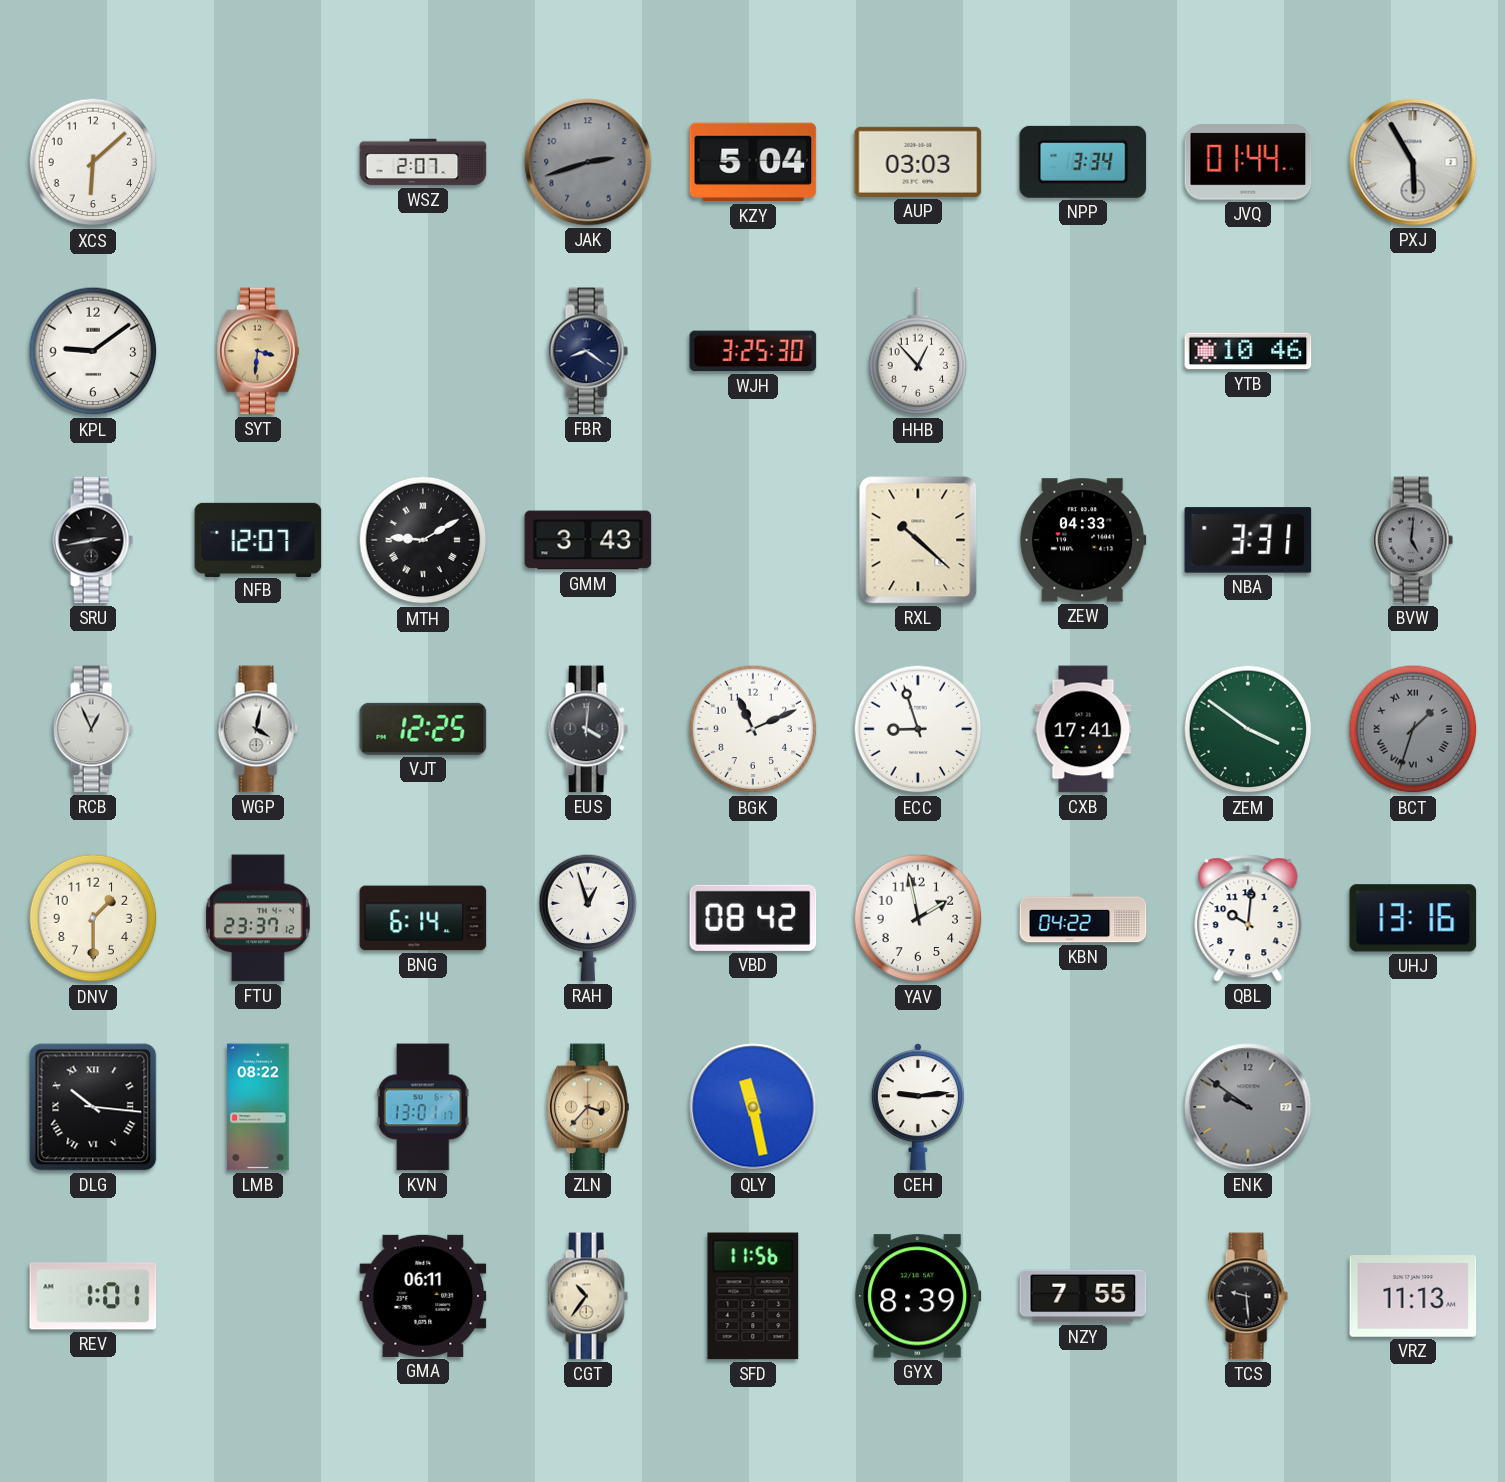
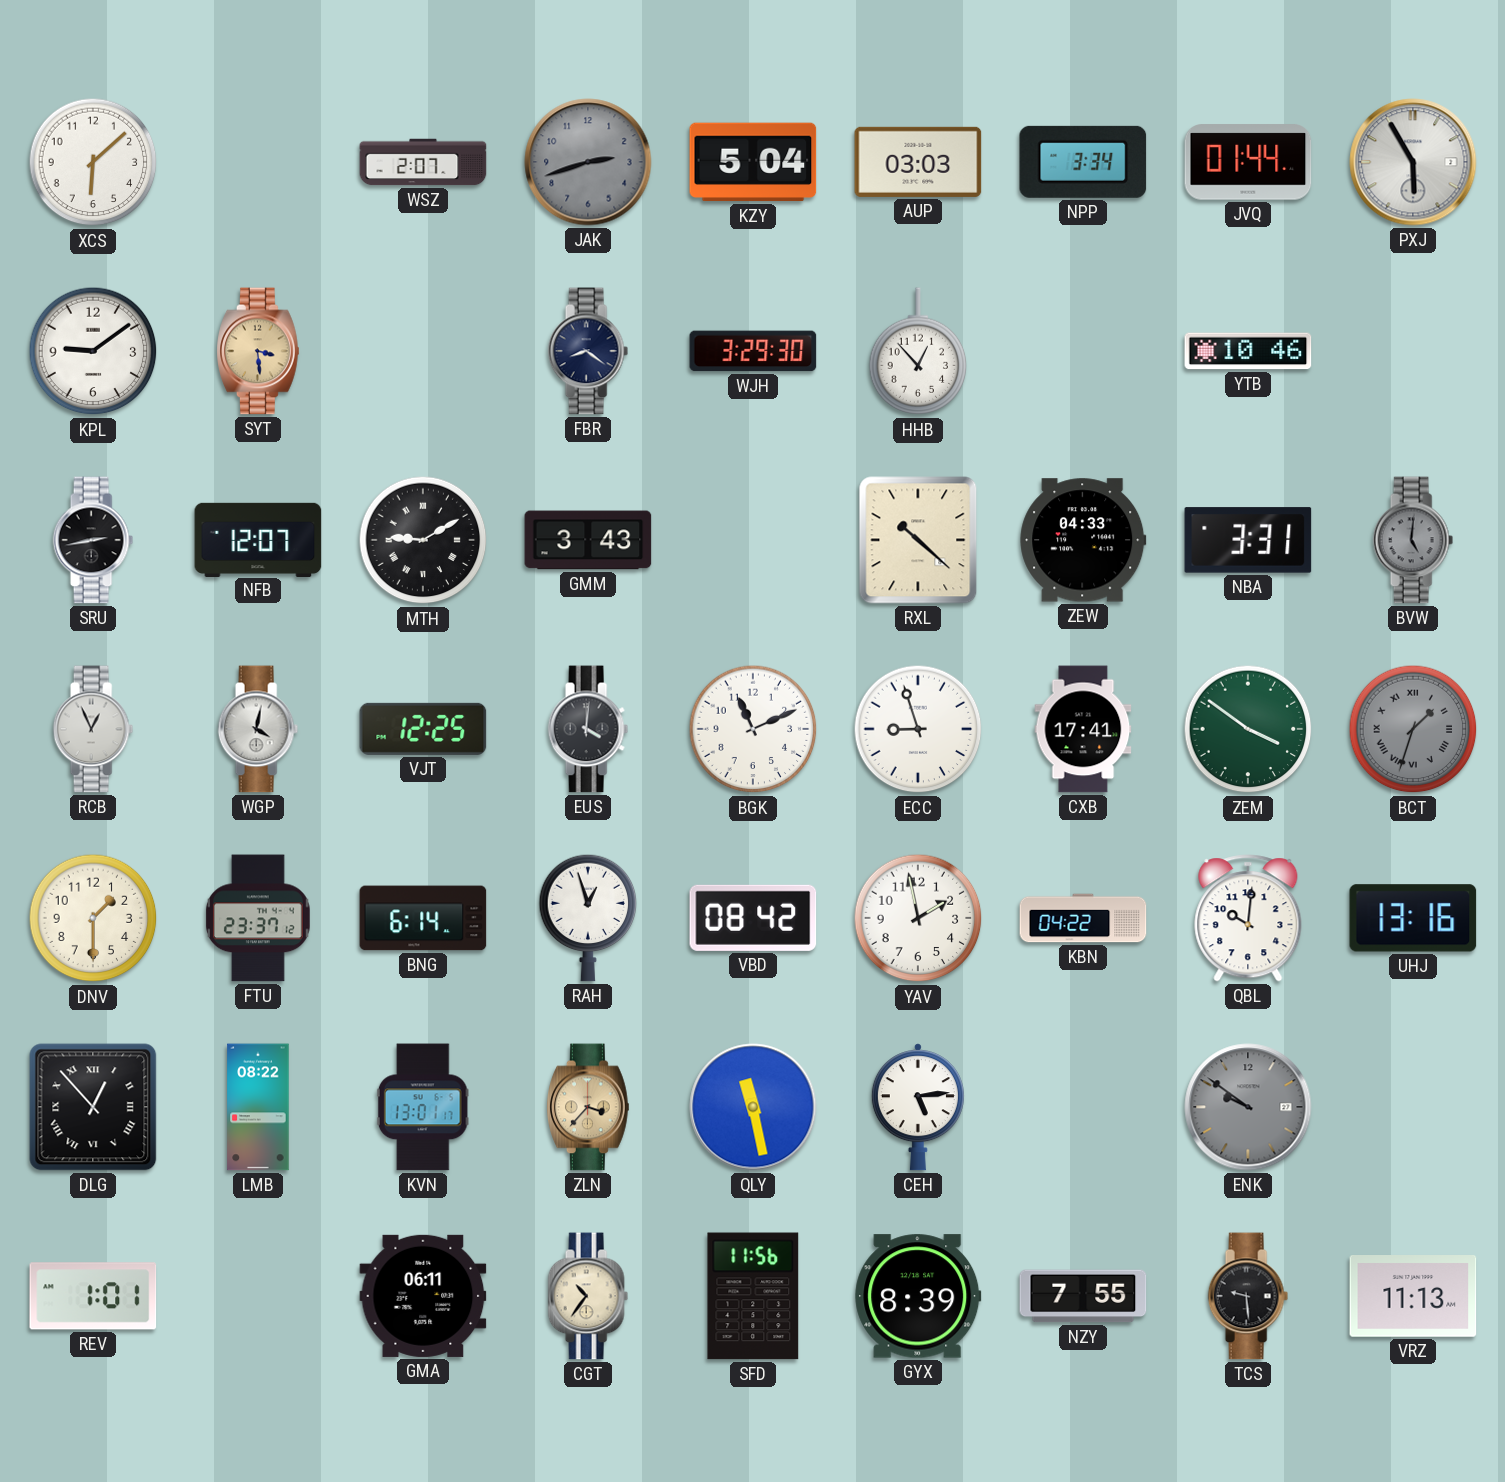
SYT: 3:31 -> 3:29 (258, 351)
WJH: 3:25 -> 3:29 (753, 351)
DLG: 10:16 -> 12:53 (93, 1107)
CEH: 9:14 -> 5:14 (918, 1107)
